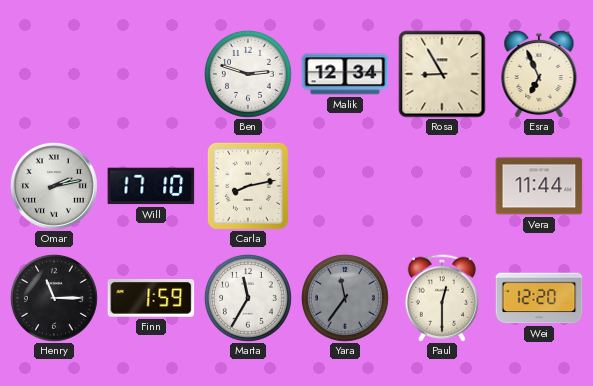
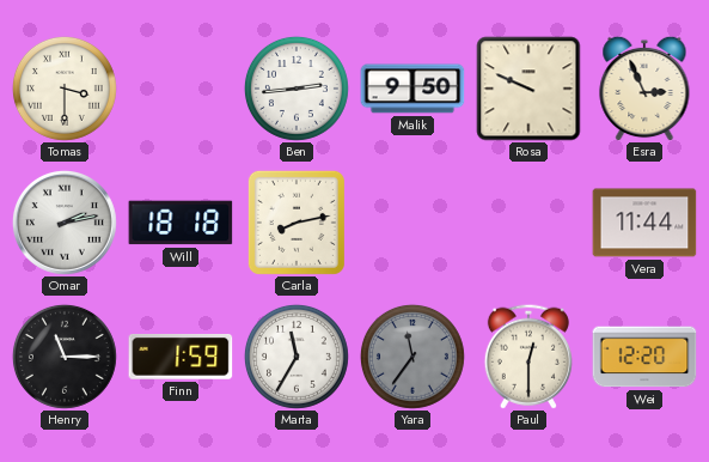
Tomas: none -> 3:30 (65, 89)
Ben: 2:48 -> 2:44 (297, 89)
Malik: 12:34 -> 9:50 (412, 89)
Rosa: 8:55 -> 9:49 (528, 89)
Esra: 6:56 -> 2:56 (644, 89)
Will: 17:10 -> 18:18 (181, 223)
